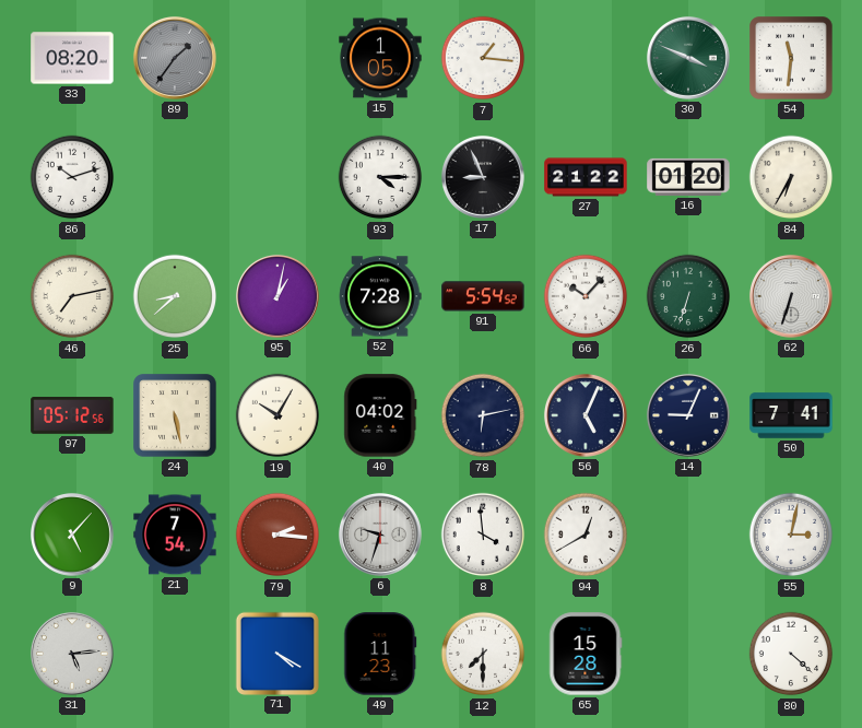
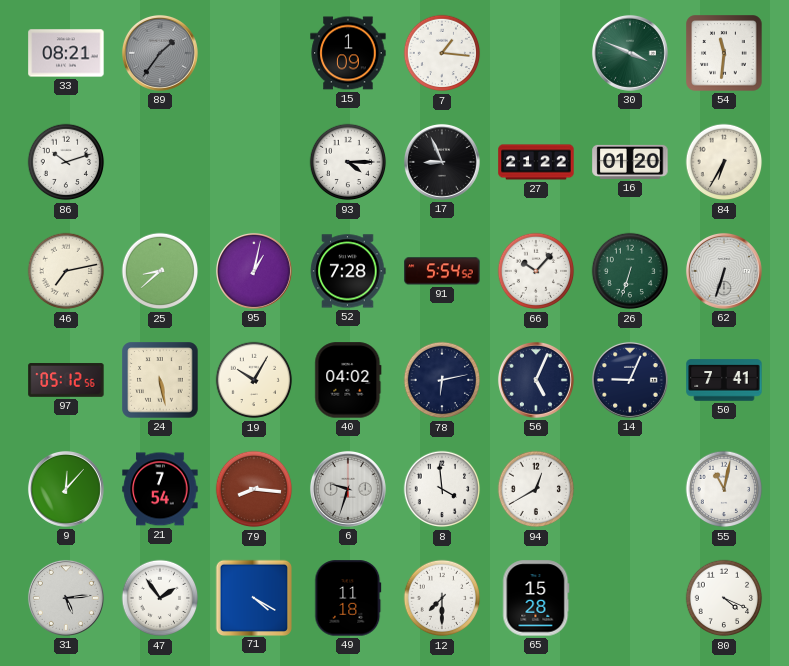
33: 08:20 -> 08:21 (66, 53)
15: 1:05 -> 1:09 (348, 53)
9: 5:07 -> 12:07 (66, 489)
79: 2:16 -> 8:16 (254, 489)
55: 3:02 -> 11:02 (724, 489)
47: none -> 1:54 (160, 598)
49: 11:23 -> 11:18 (348, 598)
80: 4:22 -> 4:19 (724, 598)
